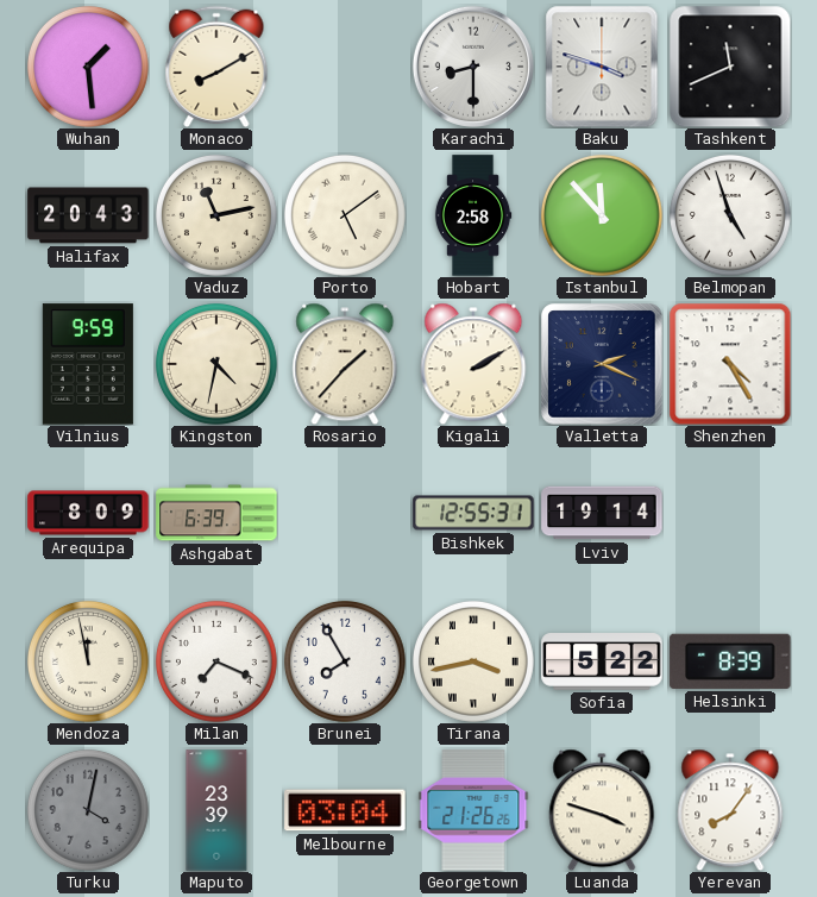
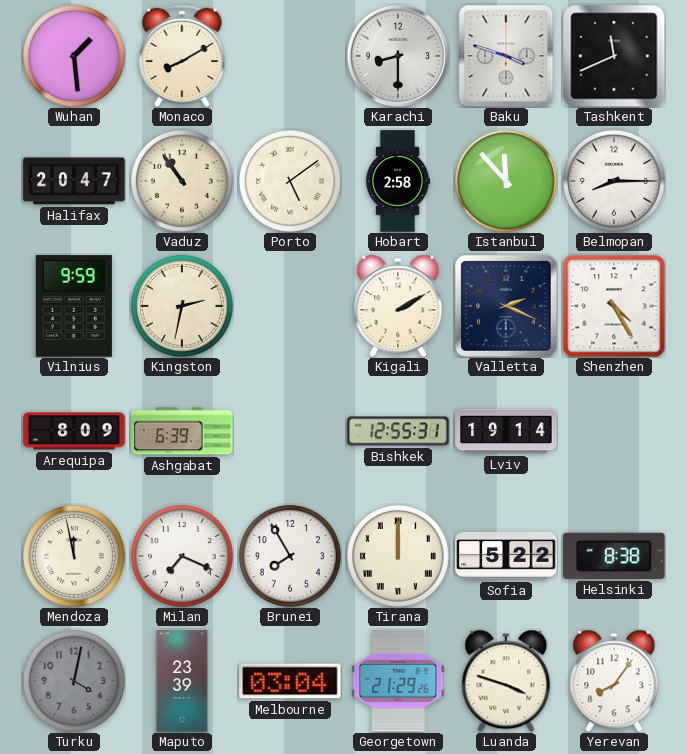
Halifax: 20:43 -> 20:47 (74, 181)
Vaduz: 11:13 -> 10:54 (182, 181)
Belmopan: 4:57 -> 8:15 (614, 181)
Kingston: 4:32 -> 2:32 (182, 306)
Rosario: 1:37 -> none (345, 364)
Tirana: 3:43 -> 12:00 (398, 556)
Helsinki: 8:39 -> 8:38 (614, 556)
Georgetown: 21:26 -> 21:29 (398, 681)
